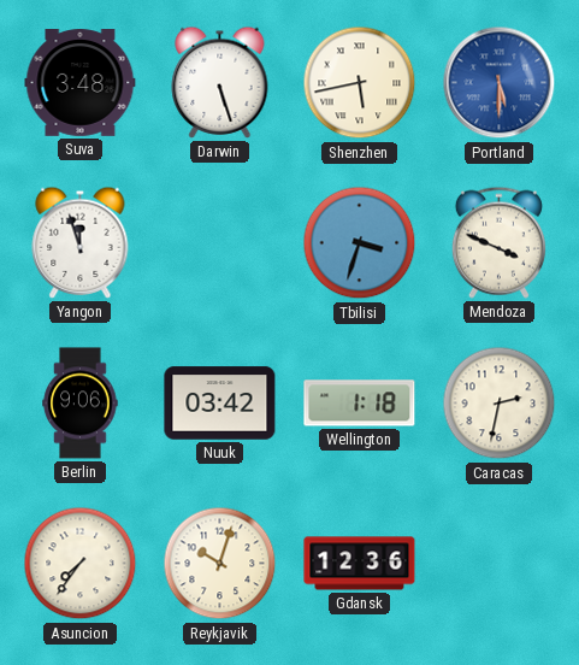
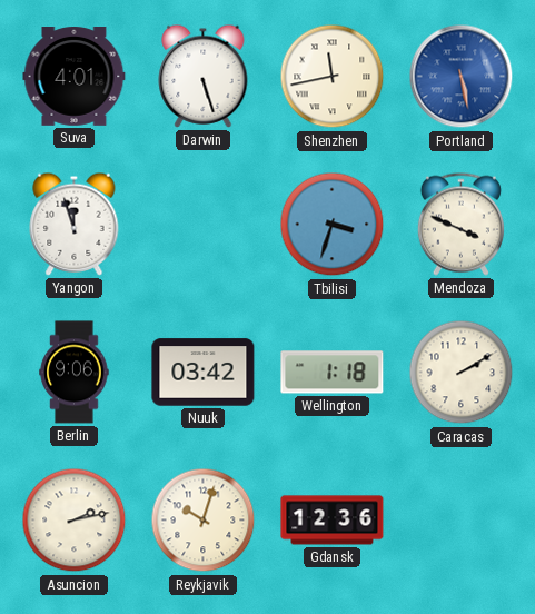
Suva: 3:48 -> 4:01 (75, 77)
Shenzhen: 5:43 -> 11:43 (333, 77)
Portland: 5:30 -> 5:28 (462, 77)
Caracas: 2:32 -> 2:10 (462, 373)
Asuncion: 7:36 -> 2:13 (75, 521)
